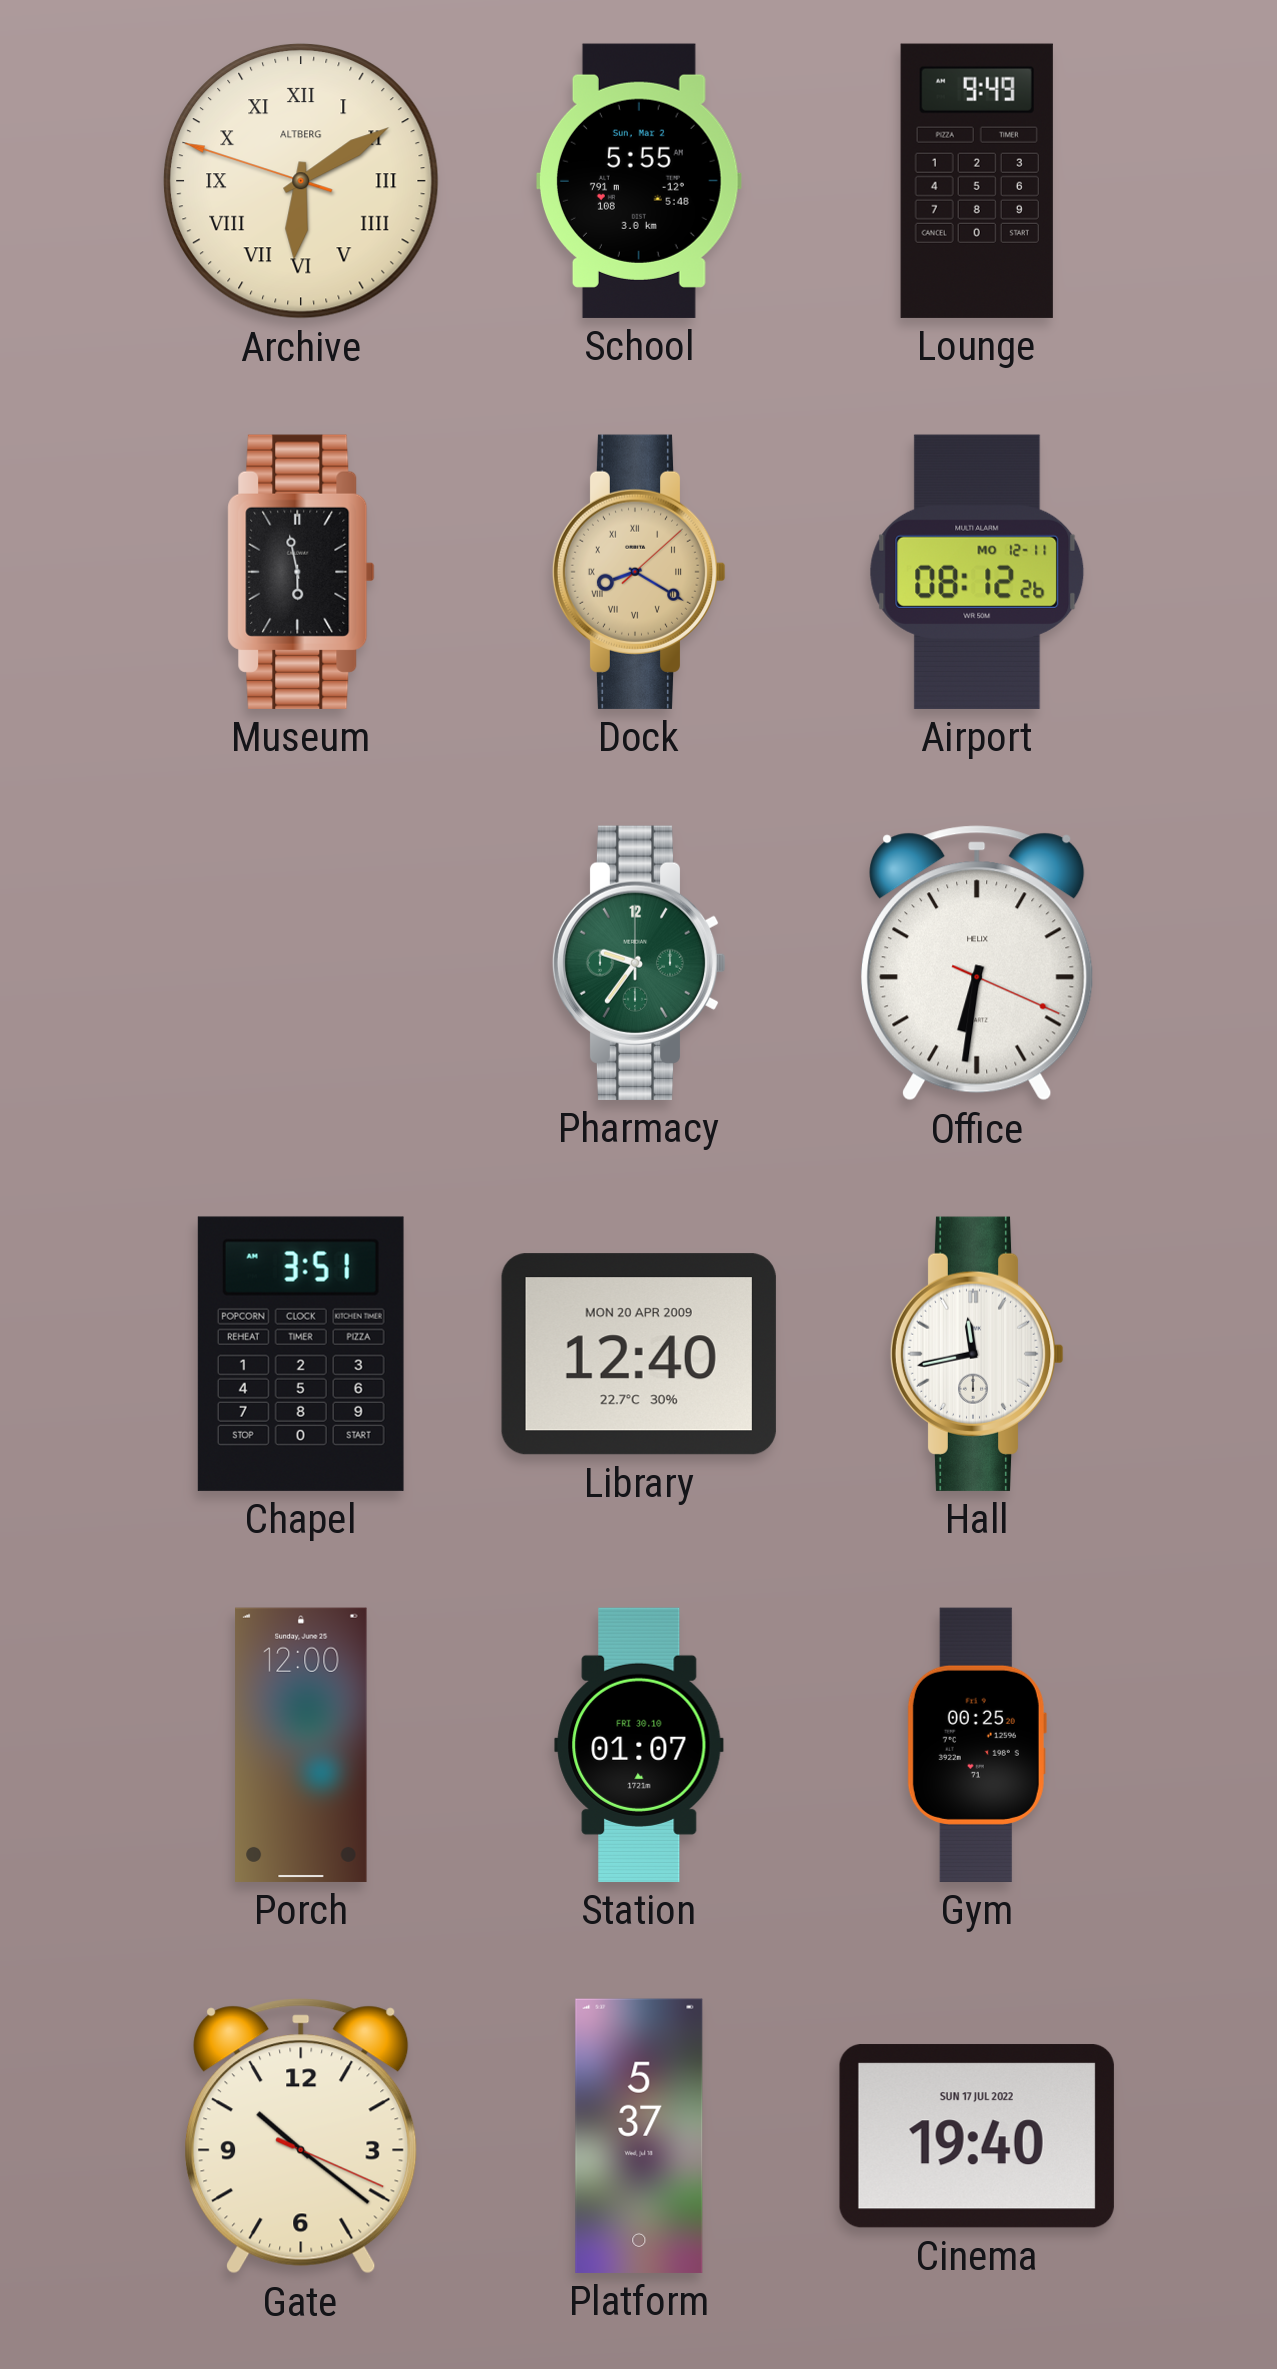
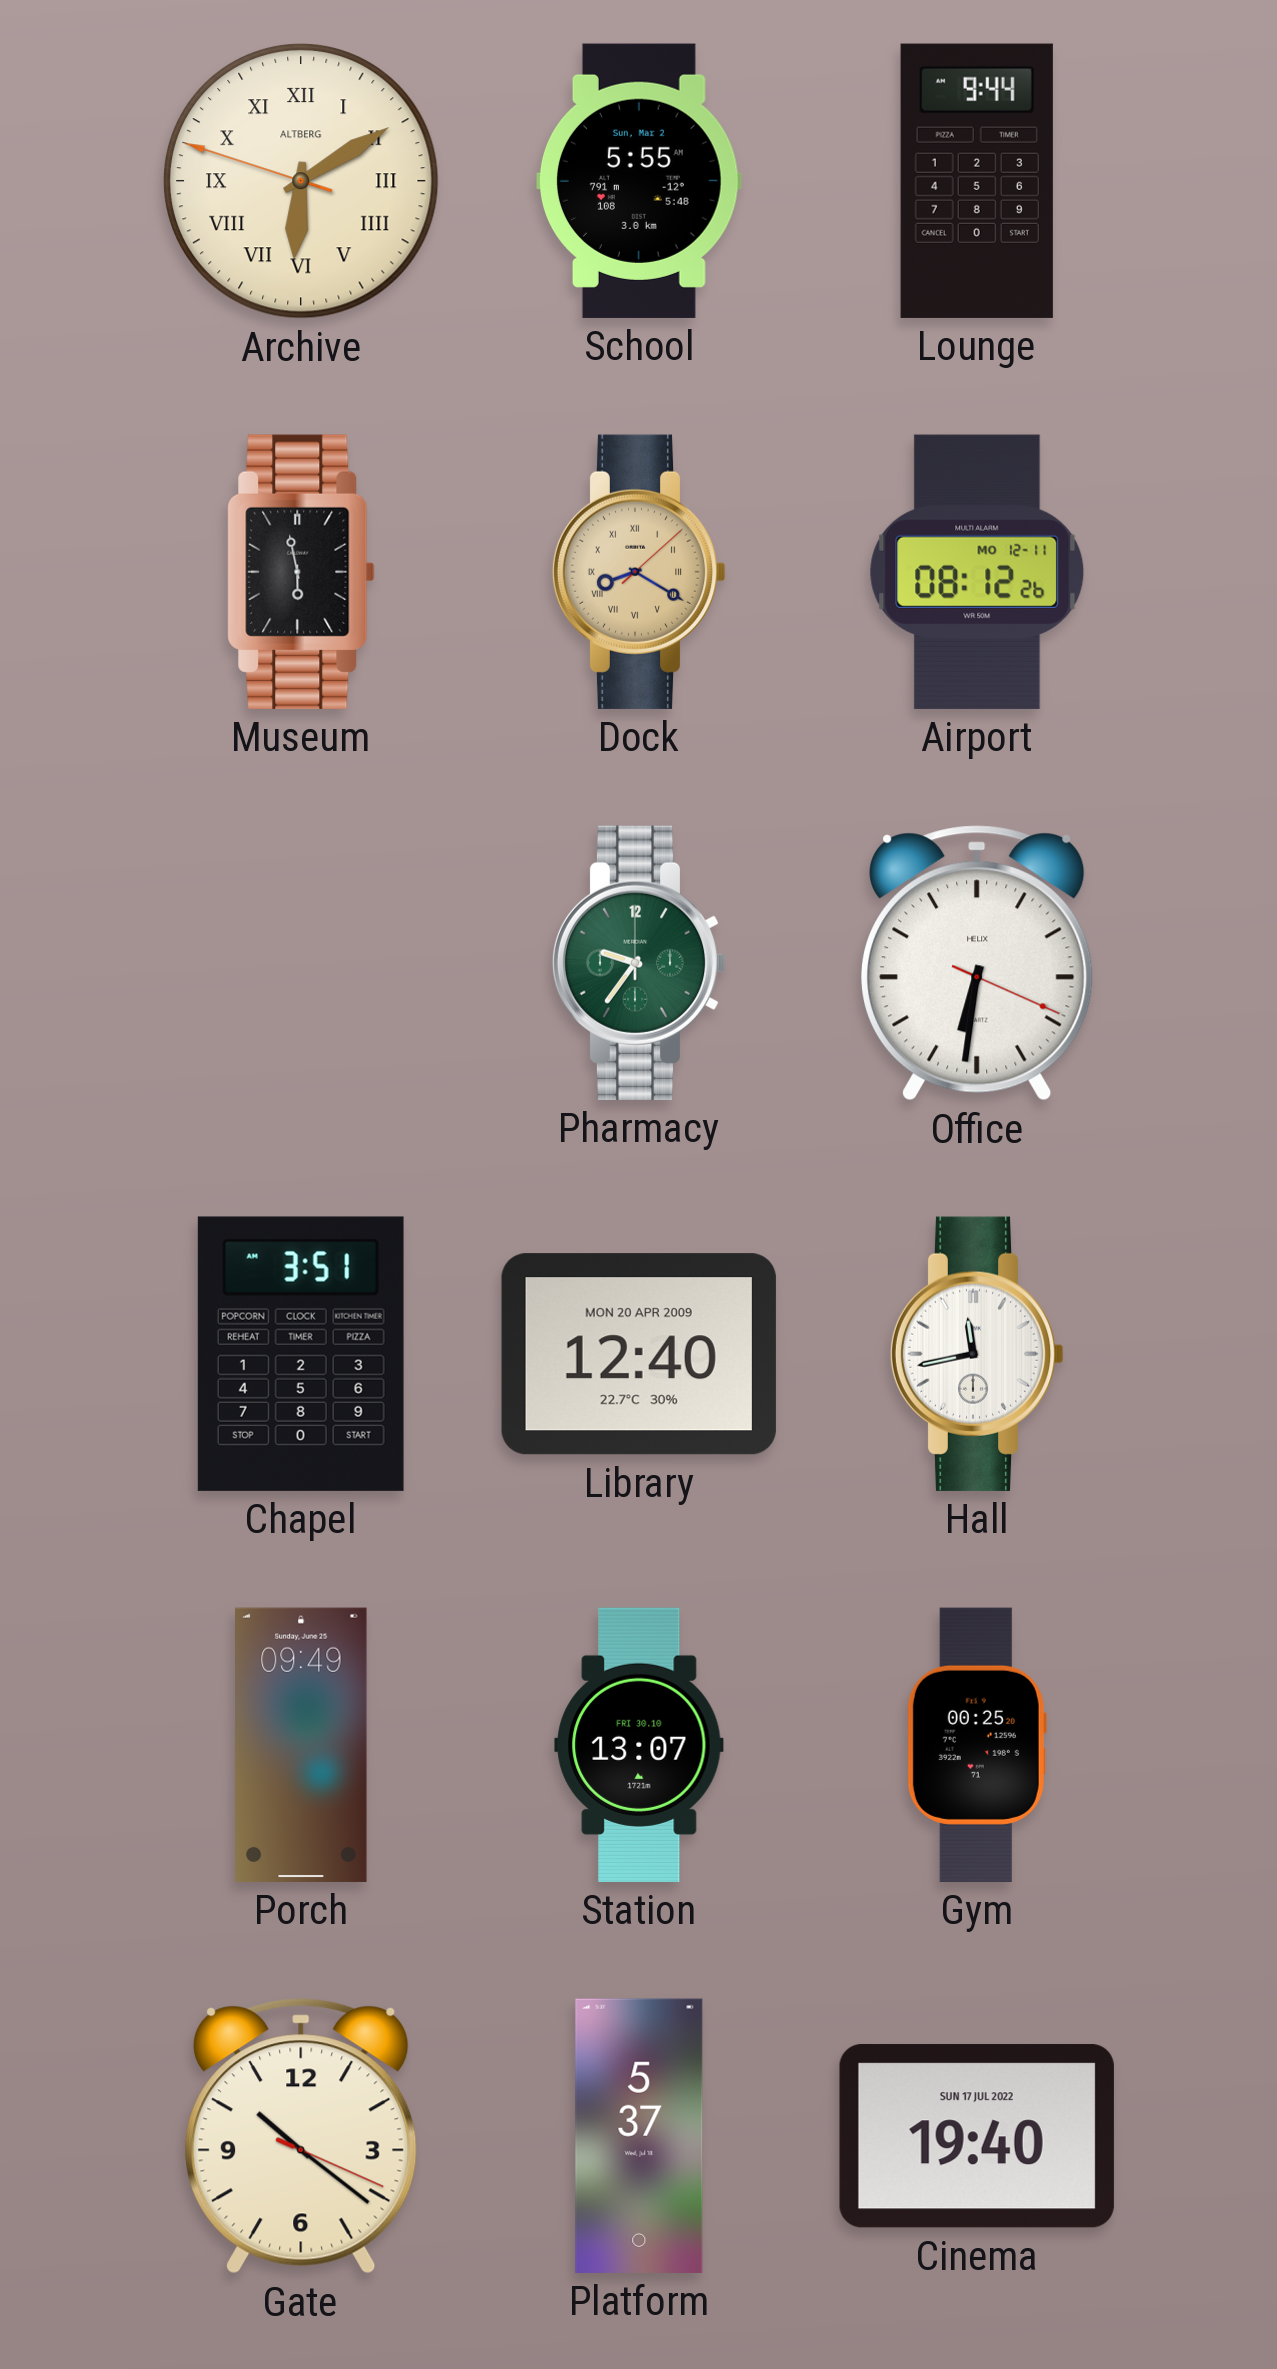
Lounge: 9:49 -> 9:44 (977, 181)
Porch: 12:00 -> 09:49 (301, 1745)
Station: 01:07 -> 13:07 (639, 1745)
